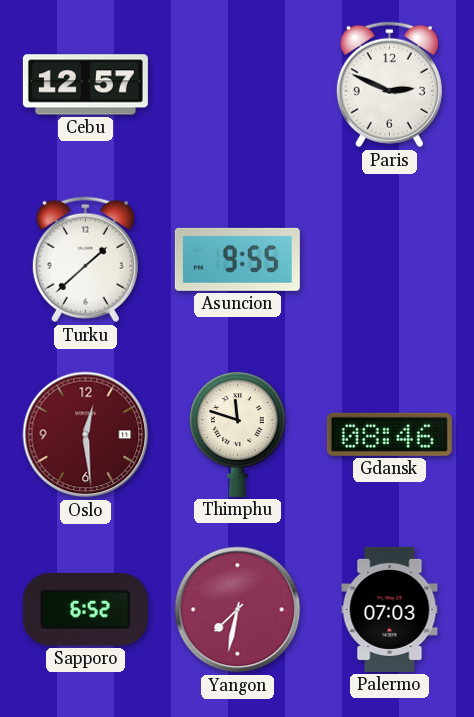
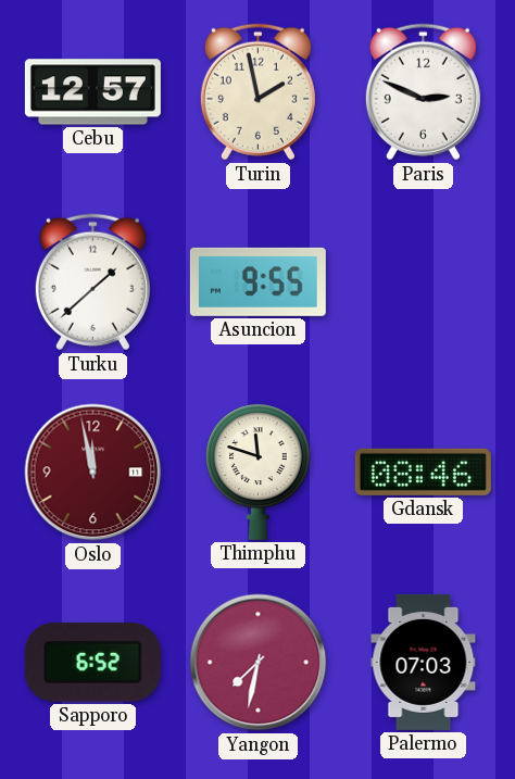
Turin: none -> 1:58 (257, 92)
Oslo: 12:29 -> 11:58 (93, 473)
